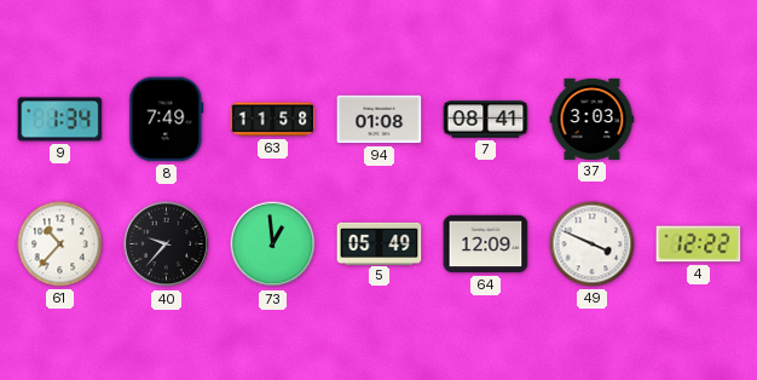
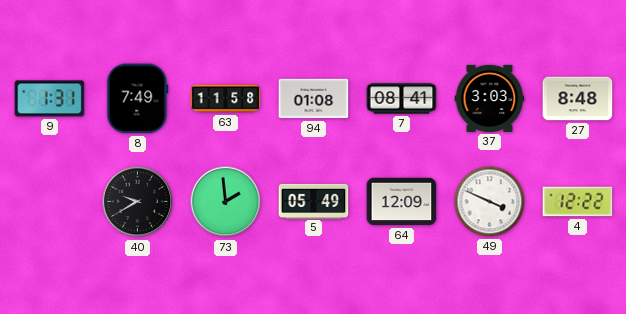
9: 1:34 -> 1:31 (50, 99)
27: none -> 8:48 (578, 99)
61: 10:37 -> none (60, 244)
40: 9:37 -> 9:40 (138, 202)
73: 12:59 -> 1:59 (226, 202)
